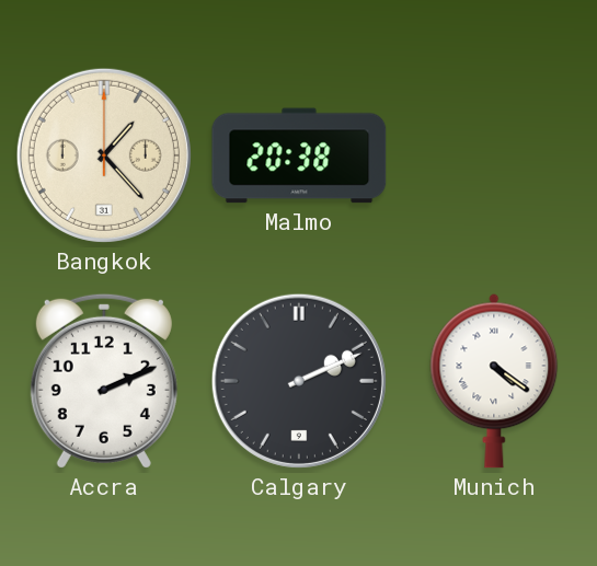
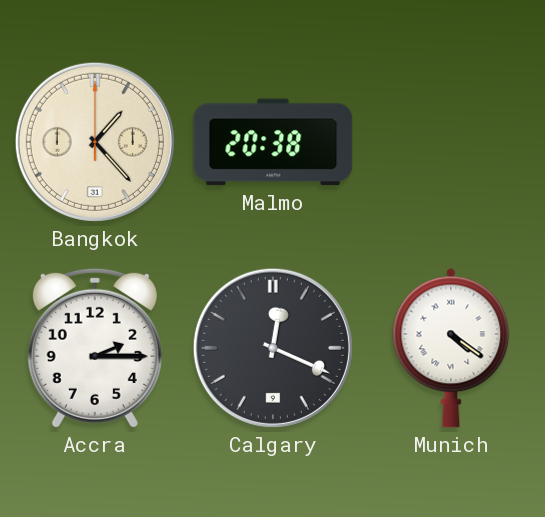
Accra: 2:11 -> 2:15 (95, 348)
Calgary: 2:11 -> 12:19 (273, 348)
